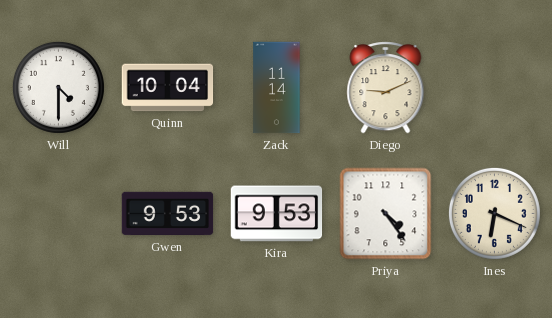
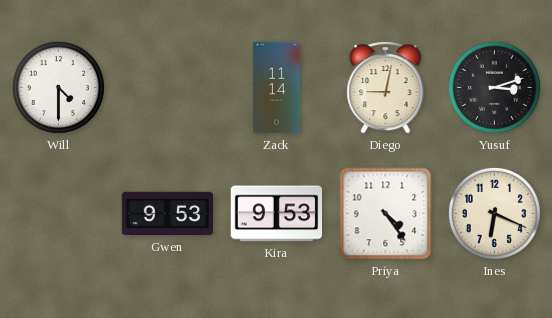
Quinn: 10:04 -> none (168, 88)
Diego: 9:11 -> 9:02 (386, 88)
Yusuf: none -> 3:12 (494, 87)
